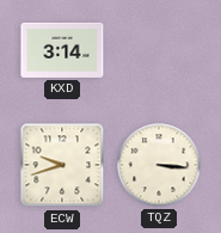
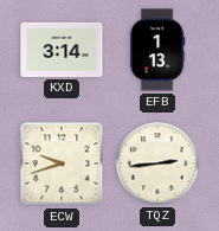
EFB: none -> 1:13 (157, 50)
TQZ: 3:16 -> 2:44 (157, 163)
